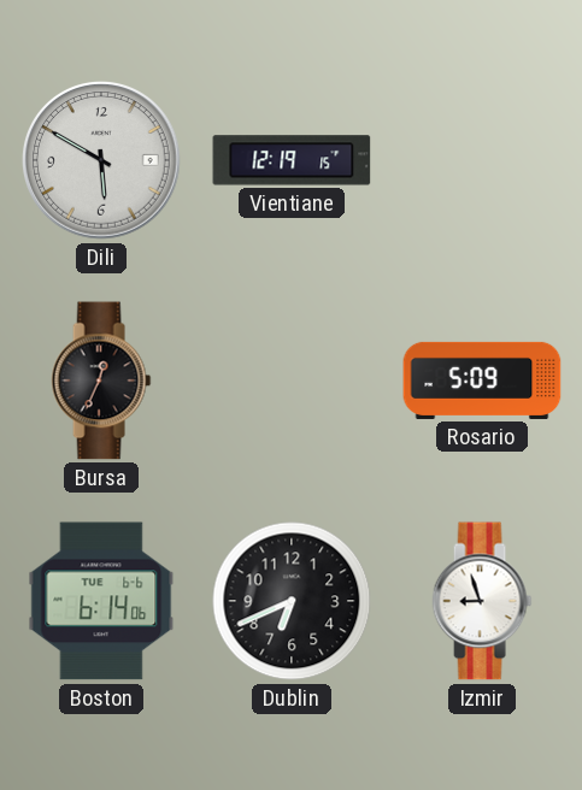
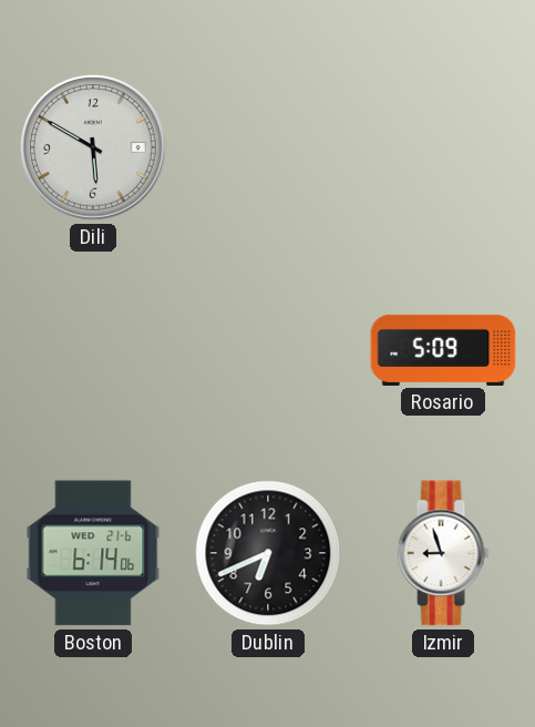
Vientiane: 12:19 -> none (292, 160)
Bursa: 12:34 -> none (101, 381)
Boston date: TUE 6-6 -> WED 21-6 (93, 553)
